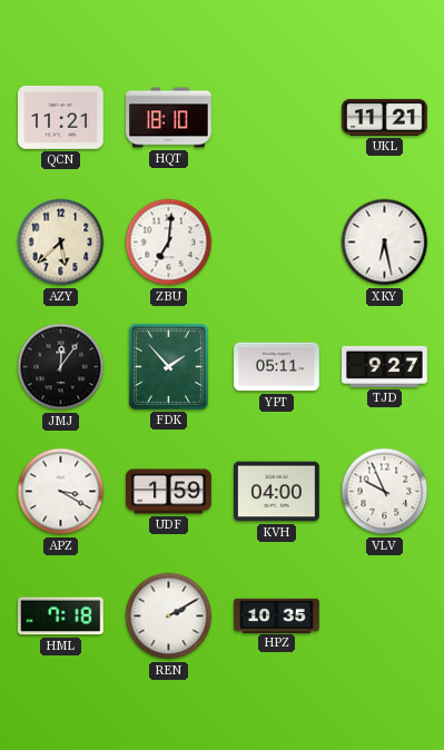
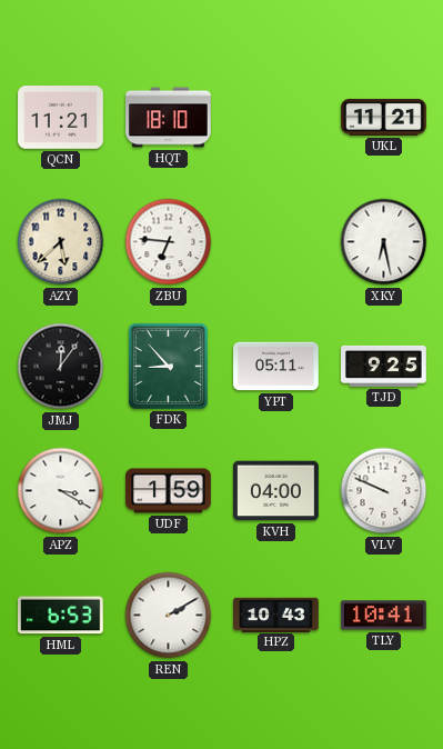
ZBU: 7:01 -> 6:46 (169, 242)
FDK: 1:53 -> 8:53 (168, 366)
TJD: 9:27 -> 9:25 (384, 366)
VLV: 9:56 -> 9:49 (384, 491)
HML: 7:18 -> 6:53 (60, 616)
HPZ: 10:35 -> 10:43 (276, 615)
TLY: none -> 10:41 (383, 616)
